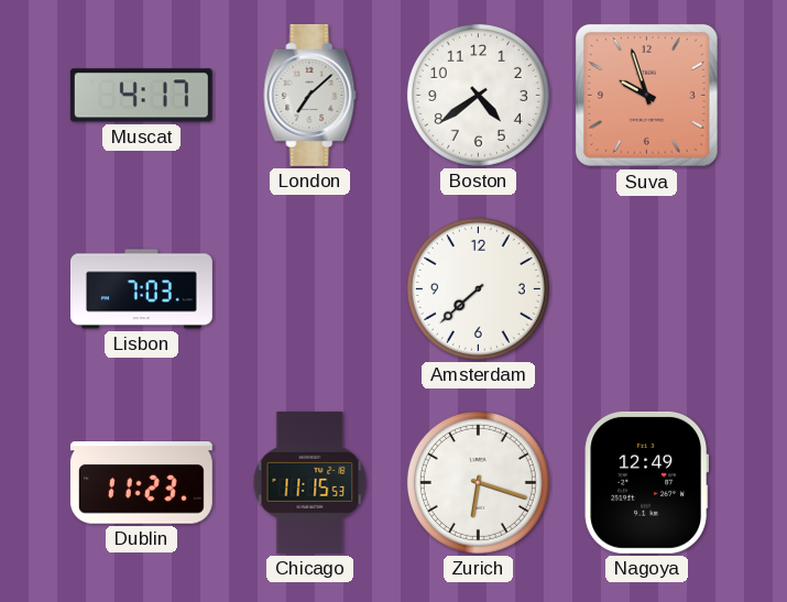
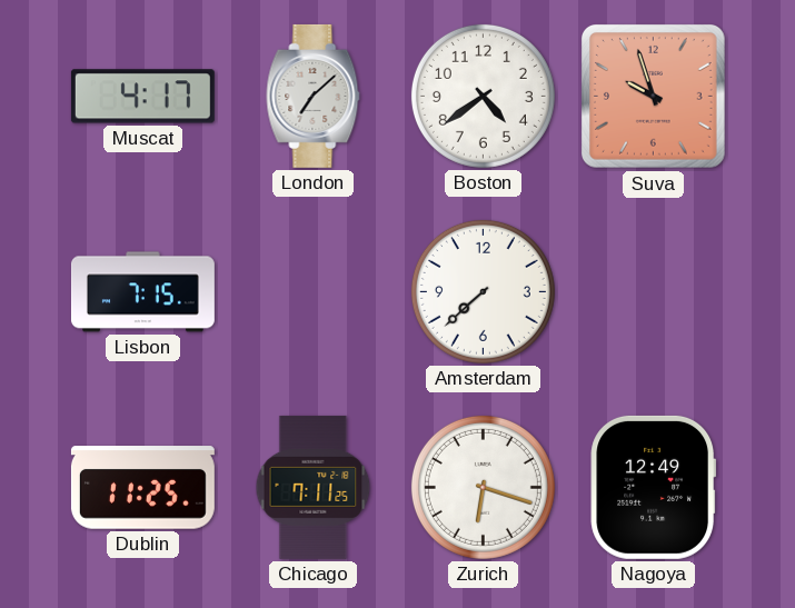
Lisbon: 7:03 -> 7:15 (142, 292)
Dublin: 11:23 -> 11:25 (142, 488)
Chicago: 11:15 -> 7:11 (314, 487)
